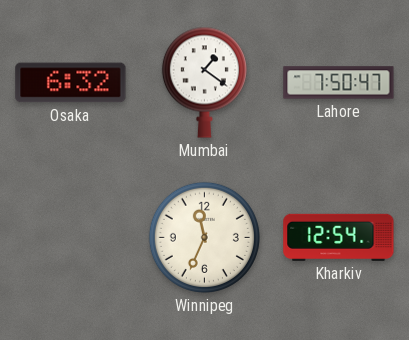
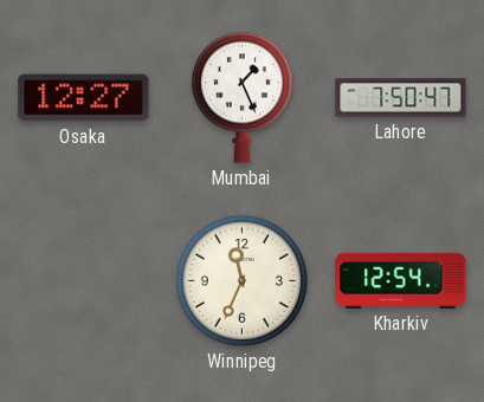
Osaka: 6:32 -> 12:27 (84, 98)
Mumbai: 1:21 -> 1:26 (241, 97)
